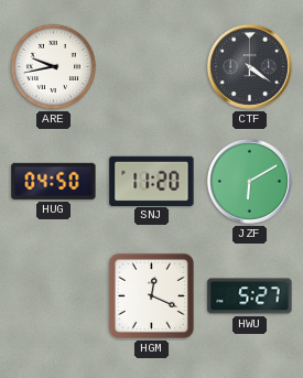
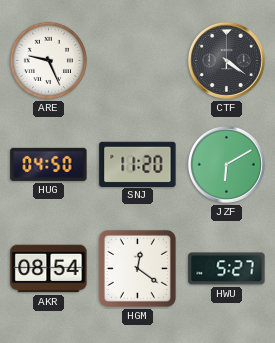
ARE: 9:43 -> 9:26 (49, 61)
AKR: none -> 08:54 (49, 269)
HGM: 12:19 -> 12:21 (137, 268)
